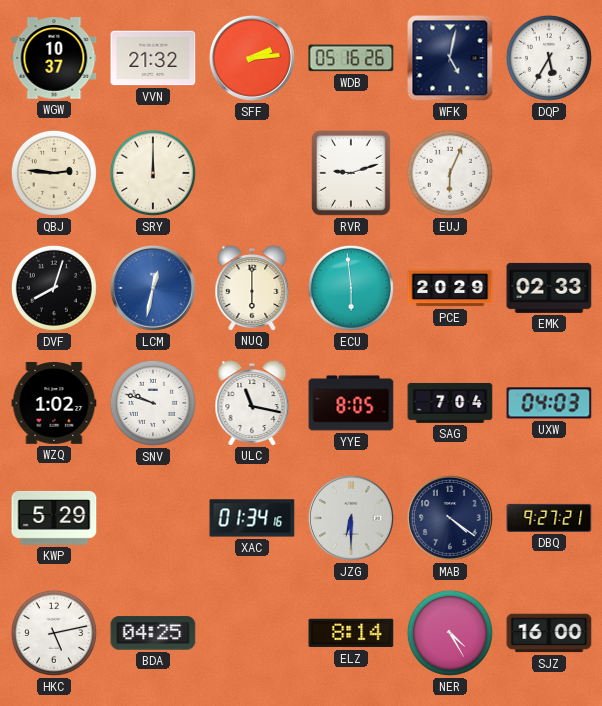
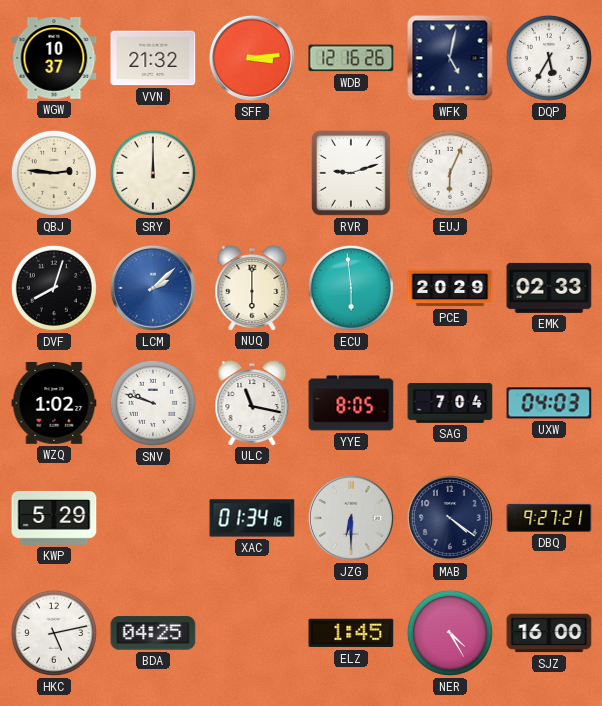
SFF: 2:14 -> 3:14 (252, 58)
WDB: 05:16 -> 12:16 (351, 58)
LCM: 12:32 -> 2:08 (153, 288)
ELZ: 8:14 -> 1:45 (351, 633)
